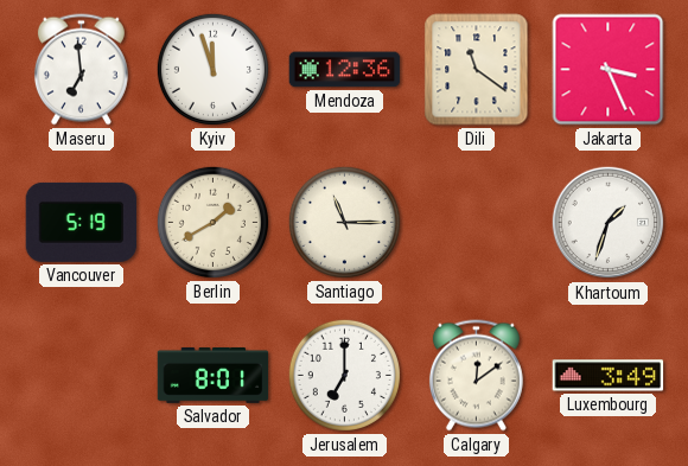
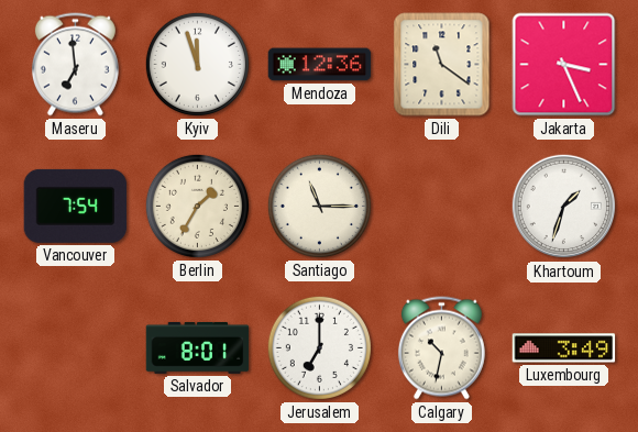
Vancouver: 5:19 -> 7:54 (76, 206)
Berlin: 1:40 -> 1:35 (197, 206)
Calgary: 12:09 -> 10:32 (441, 348)
